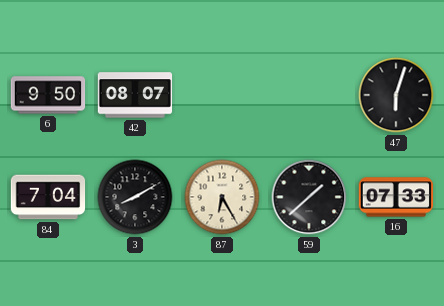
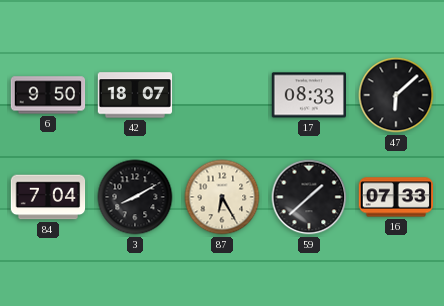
42: 08:07 -> 18:07 (135, 95)
17: none -> 08:33 (308, 95)
47: 6:03 -> 6:08 (396, 95)
